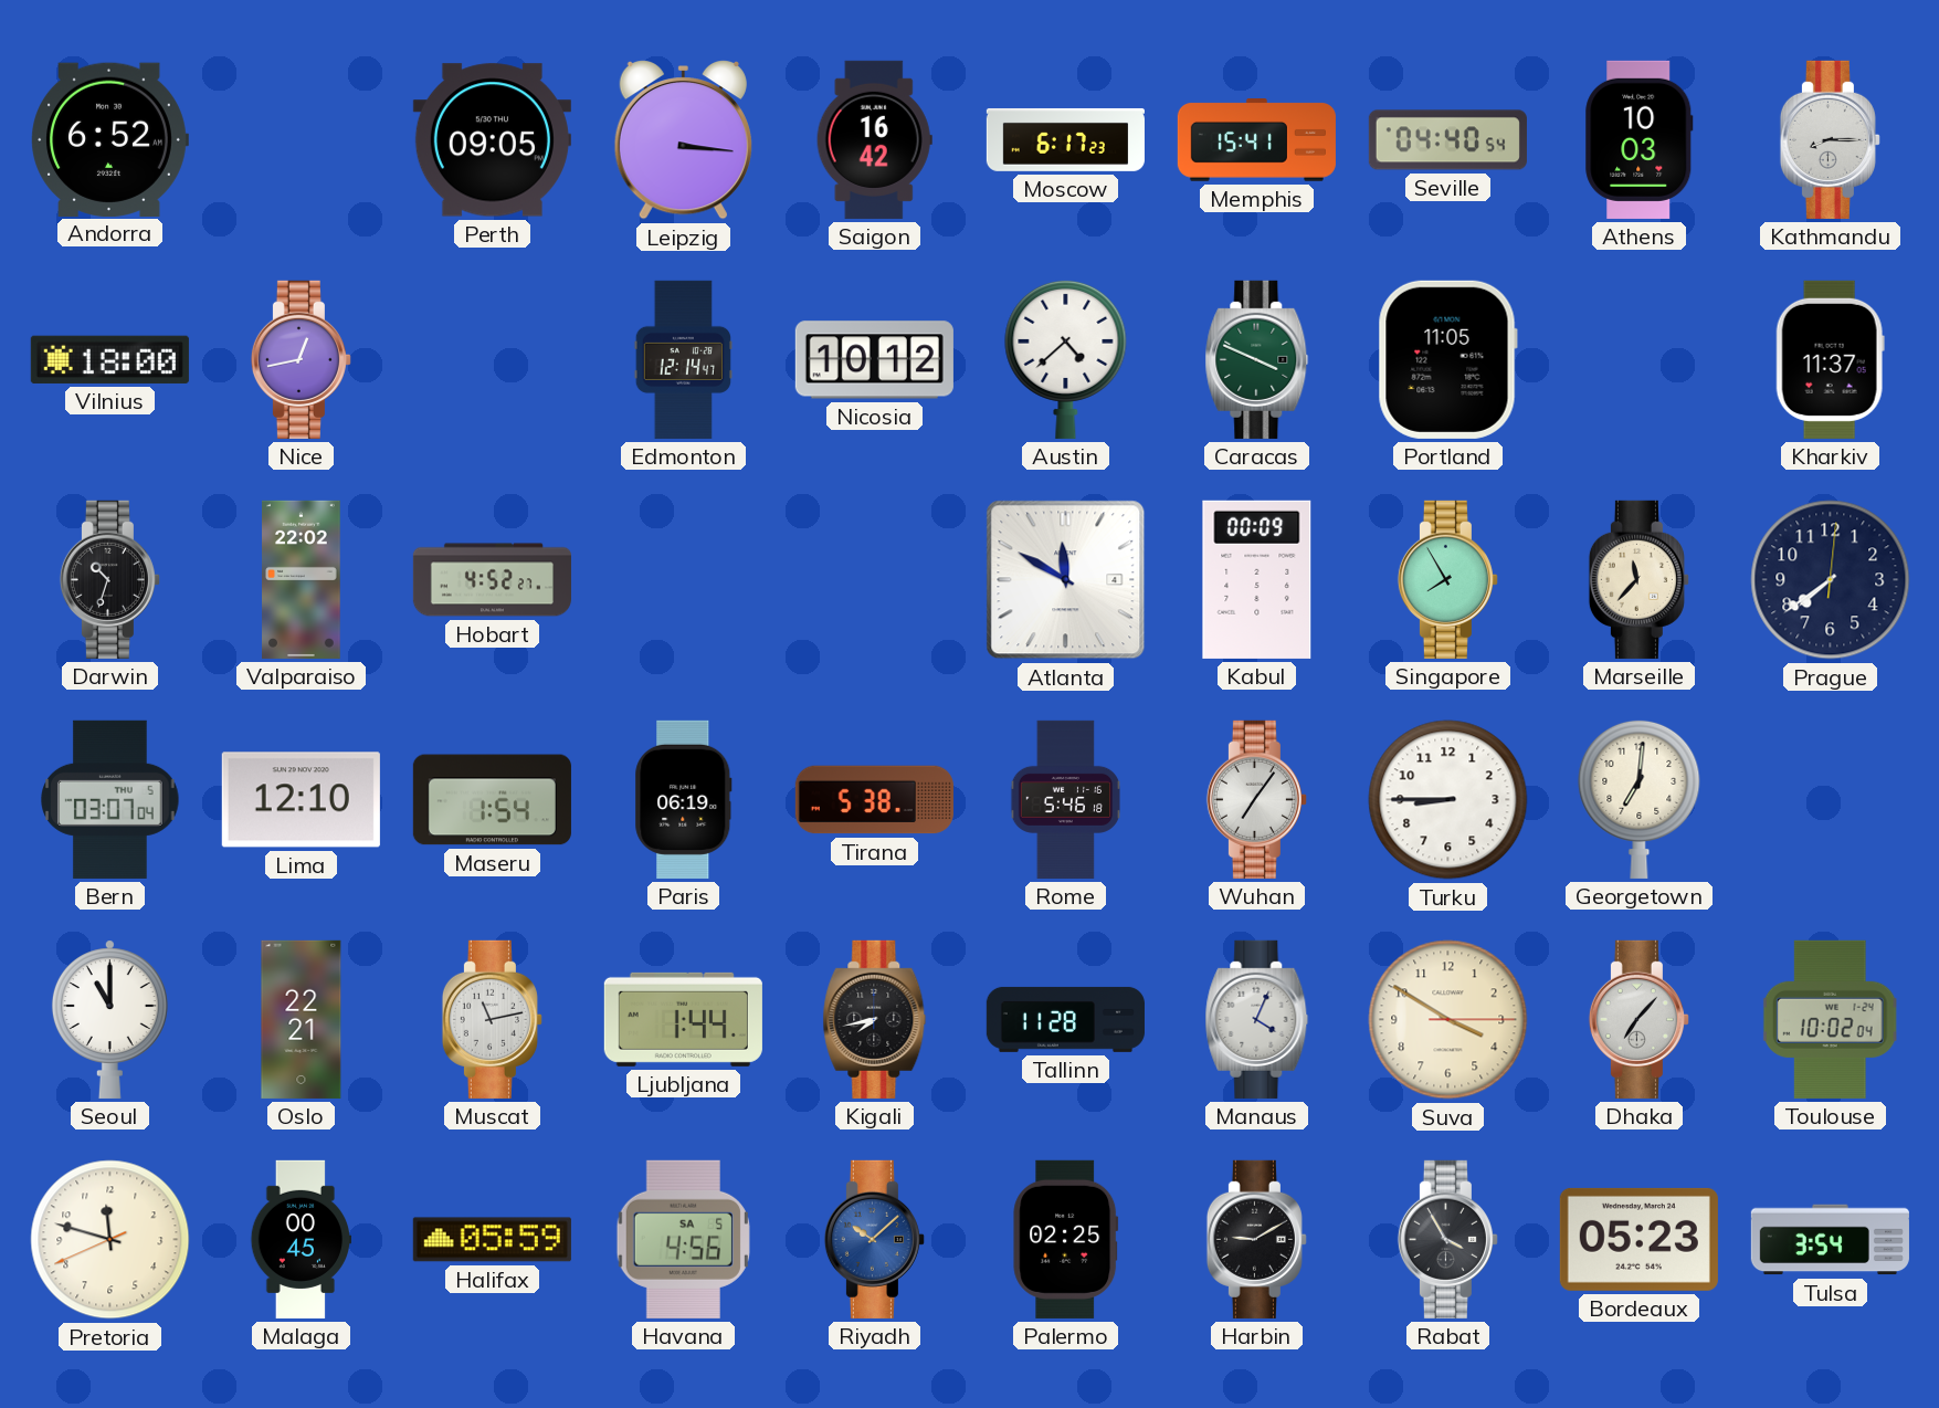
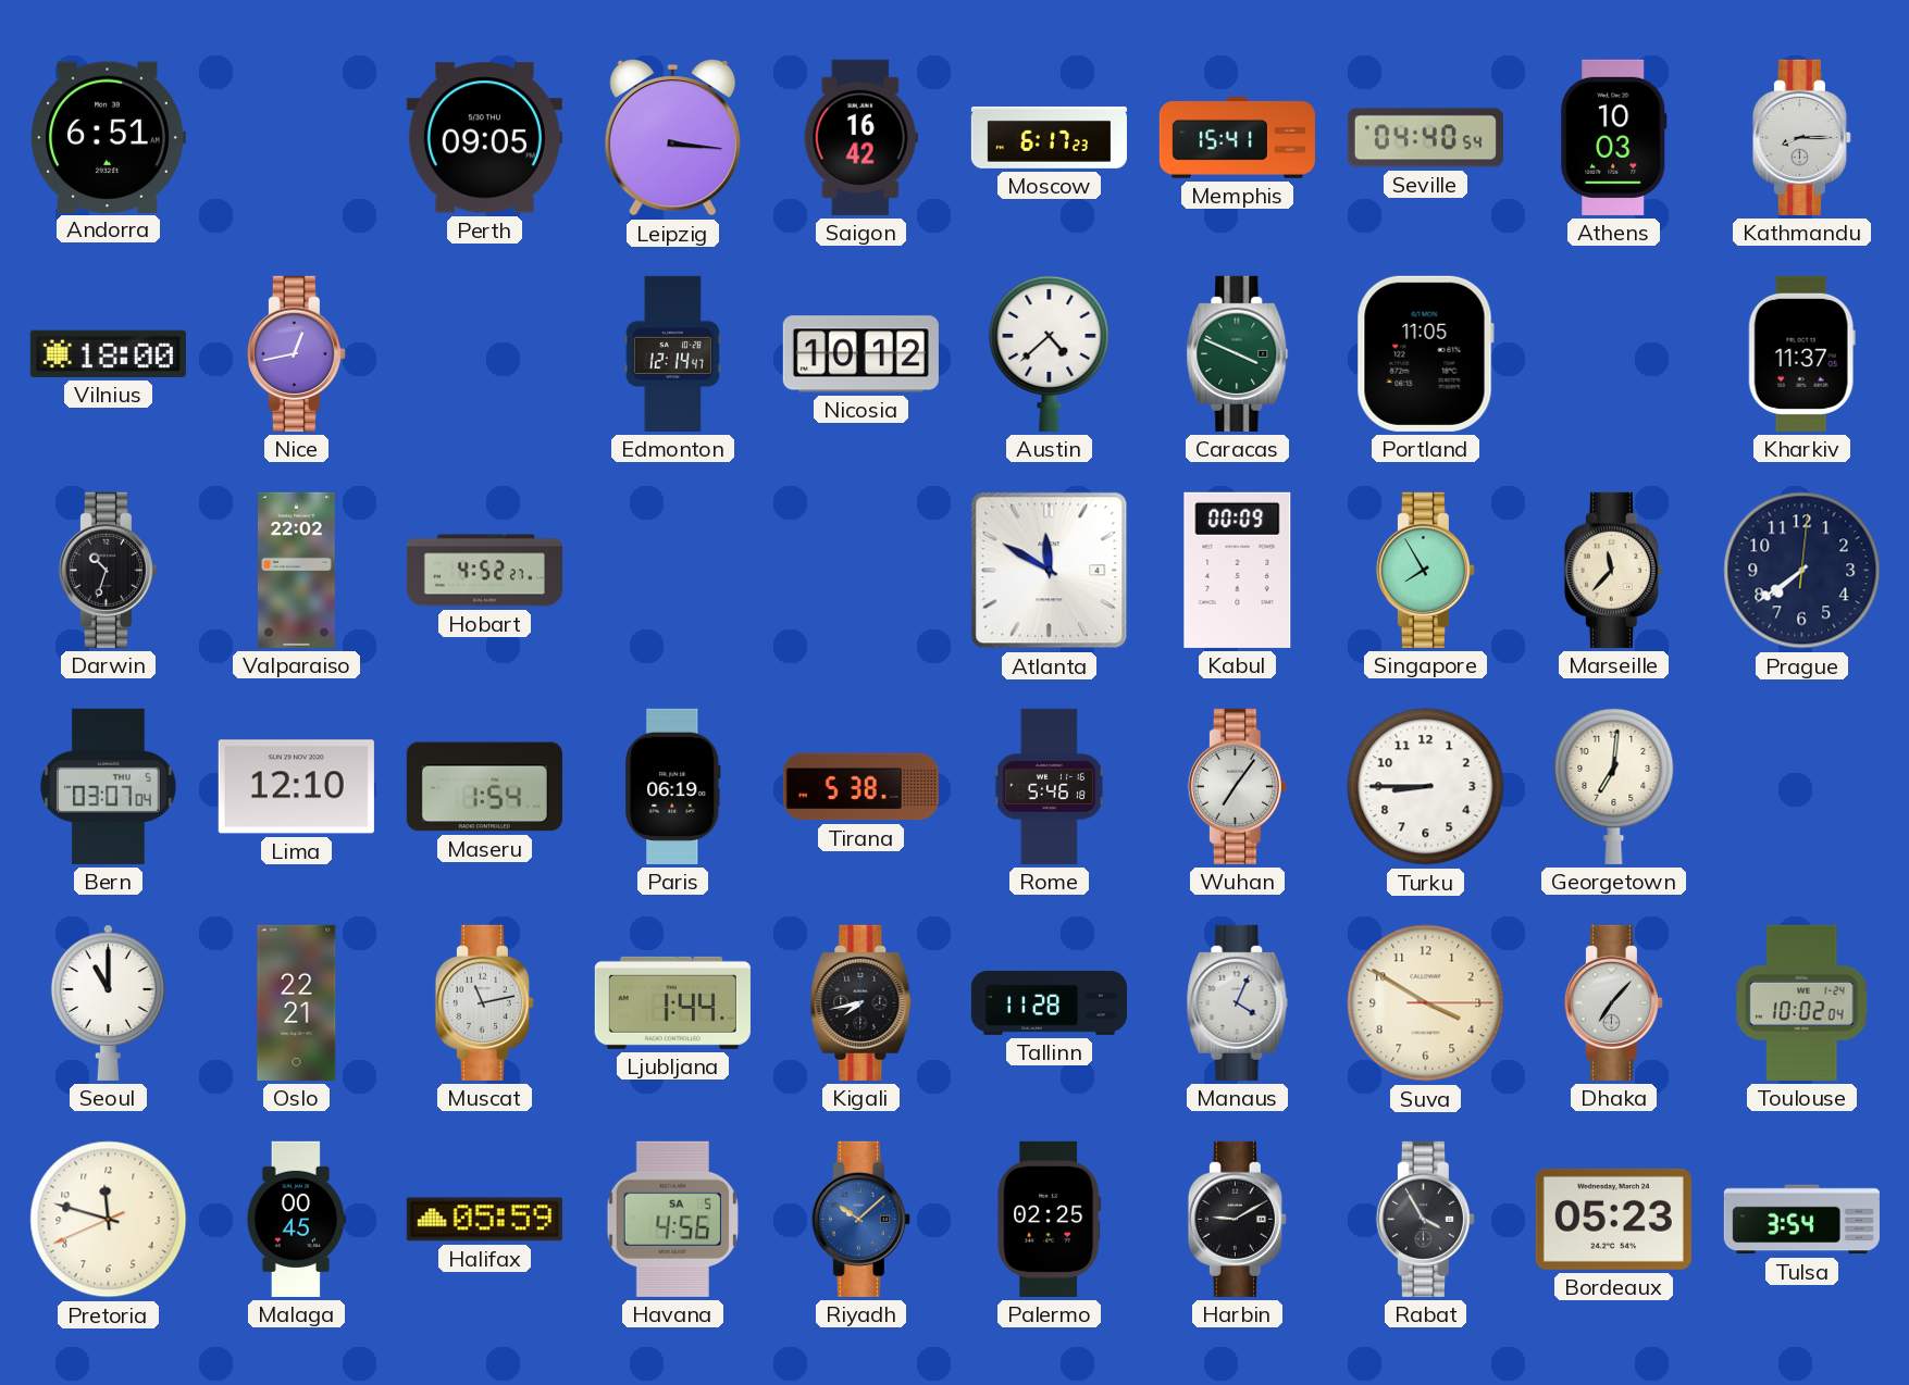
Andorra: 6:52 -> 6:51 (108, 137)
